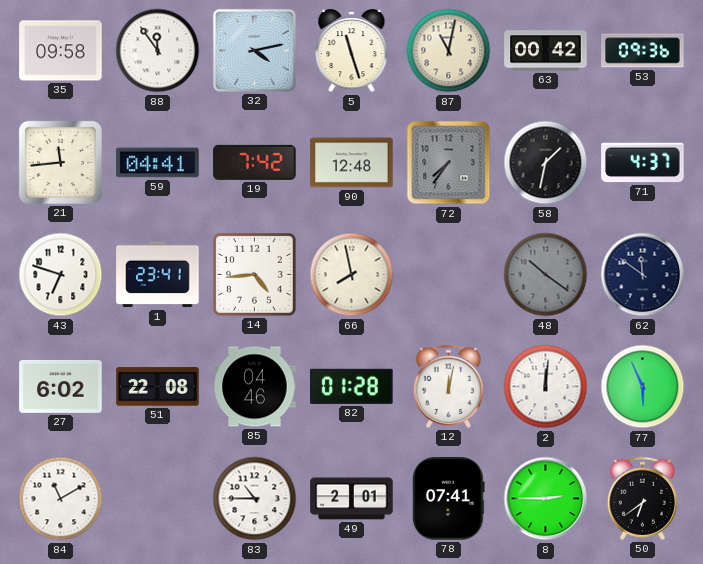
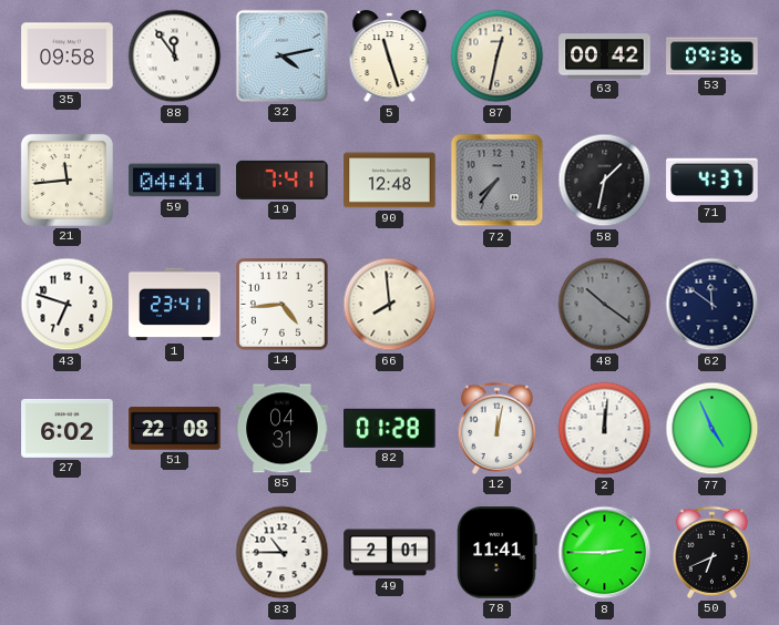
87: 11:02 -> 12:32 (498, 57)
19: 7:42 -> 7:41 (283, 180)
66: 7:58 -> 7:59 (390, 305)
85: 04:46 -> 04:31 (283, 429)
77: 5:56 -> 4:56 (713, 429)
84: 11:10 -> none (61, 499)
78: 07:41 -> 11:41 (498, 553)
50: 6:39 -> 6:41 (711, 552)
